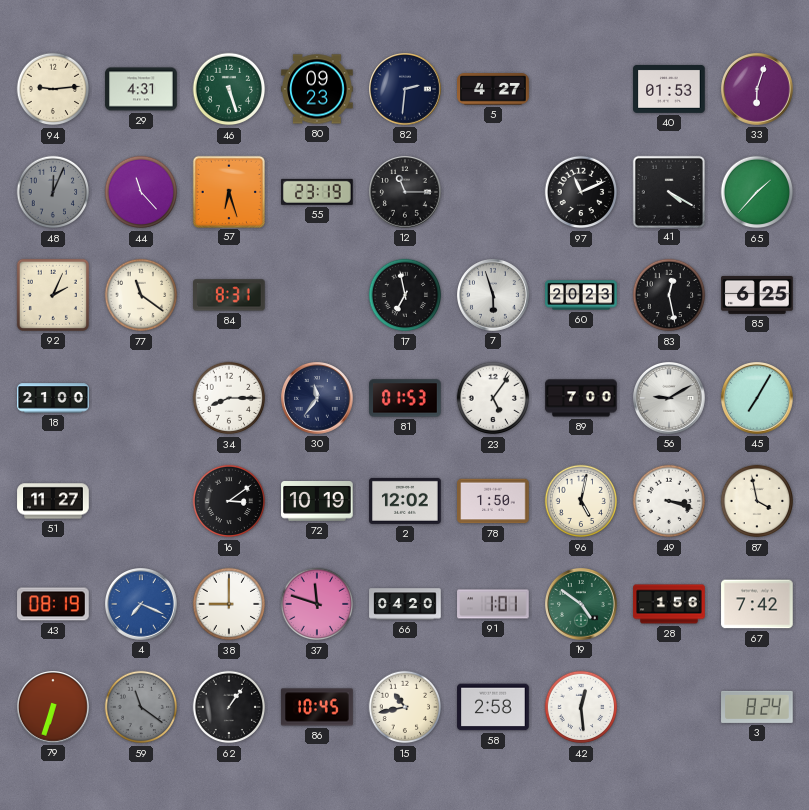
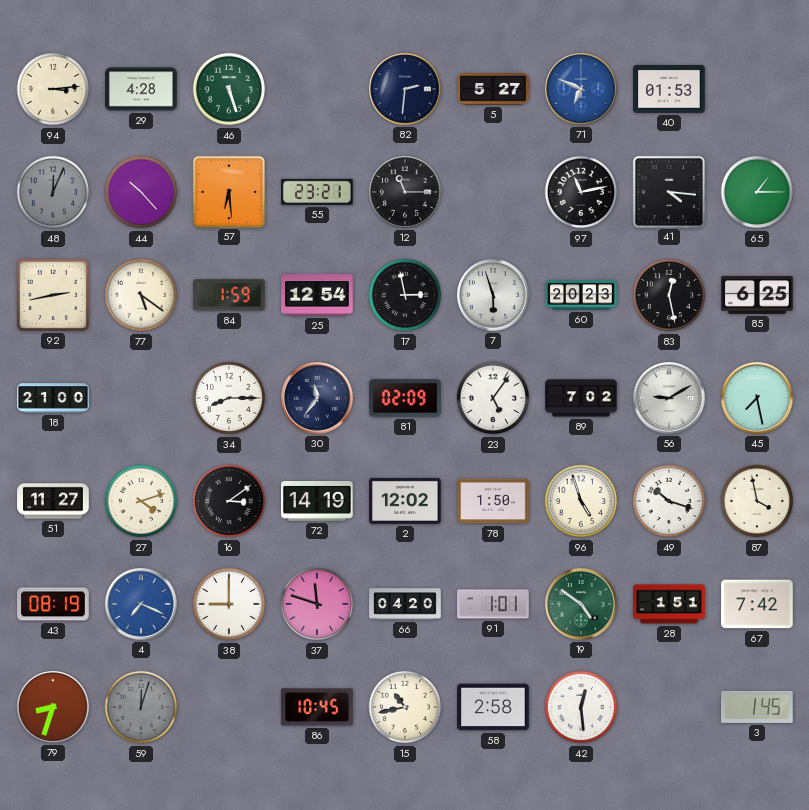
94: 9:14 -> 3:14 (53, 89)
29: 4:31 -> 4:28 (141, 89)
80: 09:23 -> none (317, 89)
5: 4:27 -> 5:27 (493, 89)
71: none -> 6:49 (582, 90)
33: 6:03 -> none (758, 90)
44: 11:23 -> 10:23 (141, 192)
57: 6:27 -> 6:29 (228, 191)
55: 23:19 -> 23:21 (317, 192)
97: 11:11 -> 11:13 (581, 192)
41: 4:20 -> 4:16 (668, 191)
65: 1:37 -> 1:15 (757, 192)
92: 2:04 -> 2:43 (53, 295)
77: 11:21 -> 5:21 (141, 295)
84: 8:31 -> 1:59 (230, 295)
25: none -> 12:54 (317, 295)
17: 6:58 -> 2:58 (405, 295)
81: 01:53 -> 02:09 (405, 398)
89: 7:00 -> 7:02 (581, 398)
45: 7:05 -> 7:28 (758, 399)
27: none -> 4:12 (141, 501)
72: 10:19 -> 14:19 (317, 501)
96: 5:02 -> 4:57 (581, 501)
49: 3:18 -> 10:18 (669, 501)
28: 1:56 -> 1:51 (669, 604)
79: 6:33 -> 8:33 (54, 708)
59: 11:21 -> 12:03 (141, 707)
62: 1:06 -> none (229, 707)
3: 8:24 -> 1:45 (757, 707)
